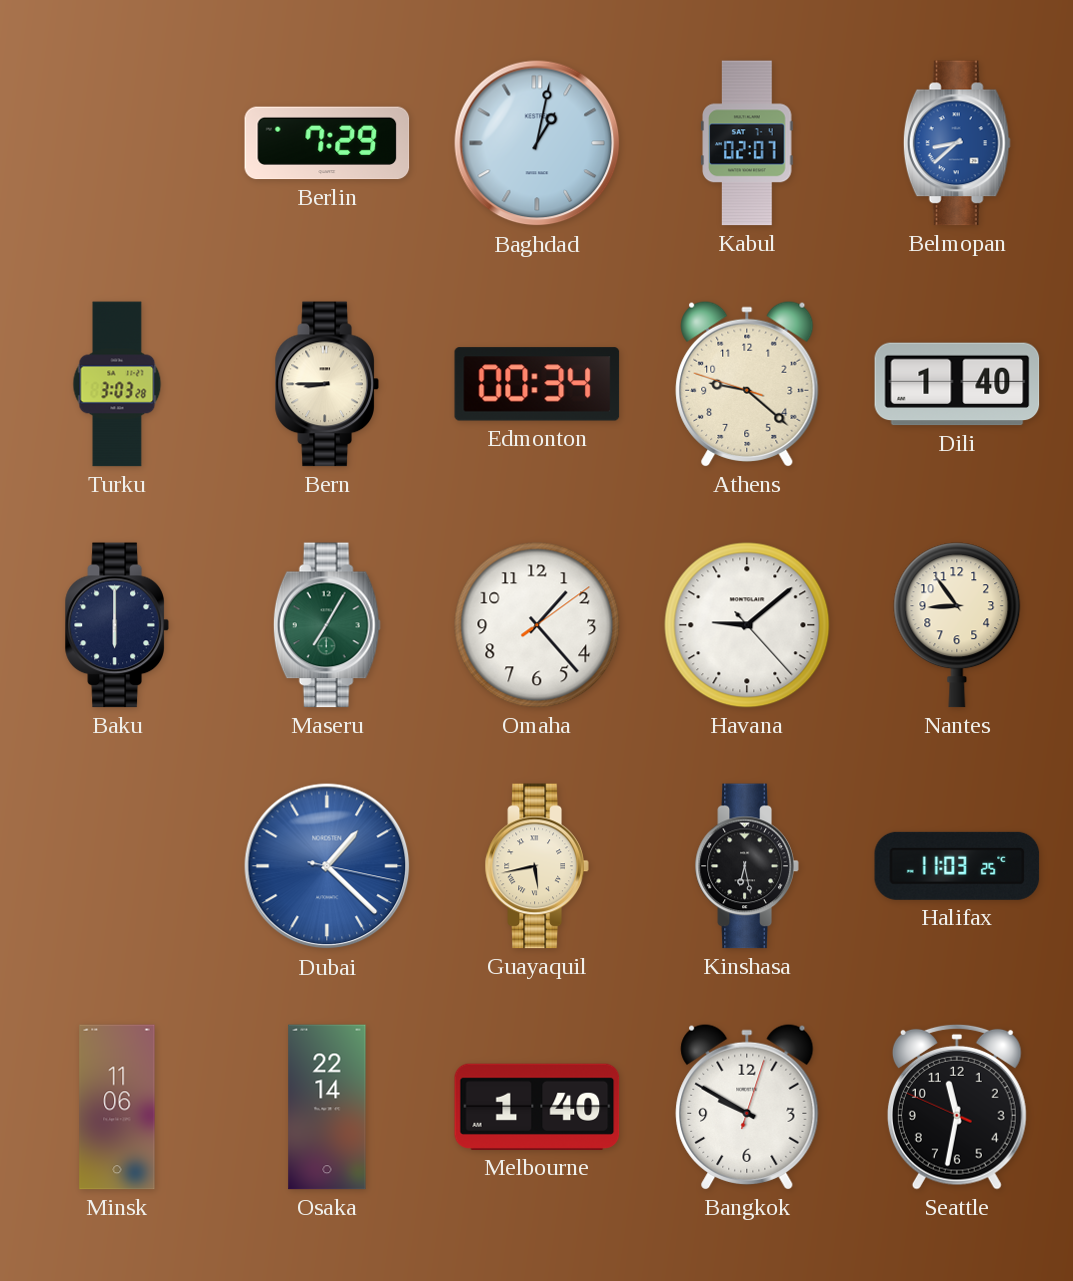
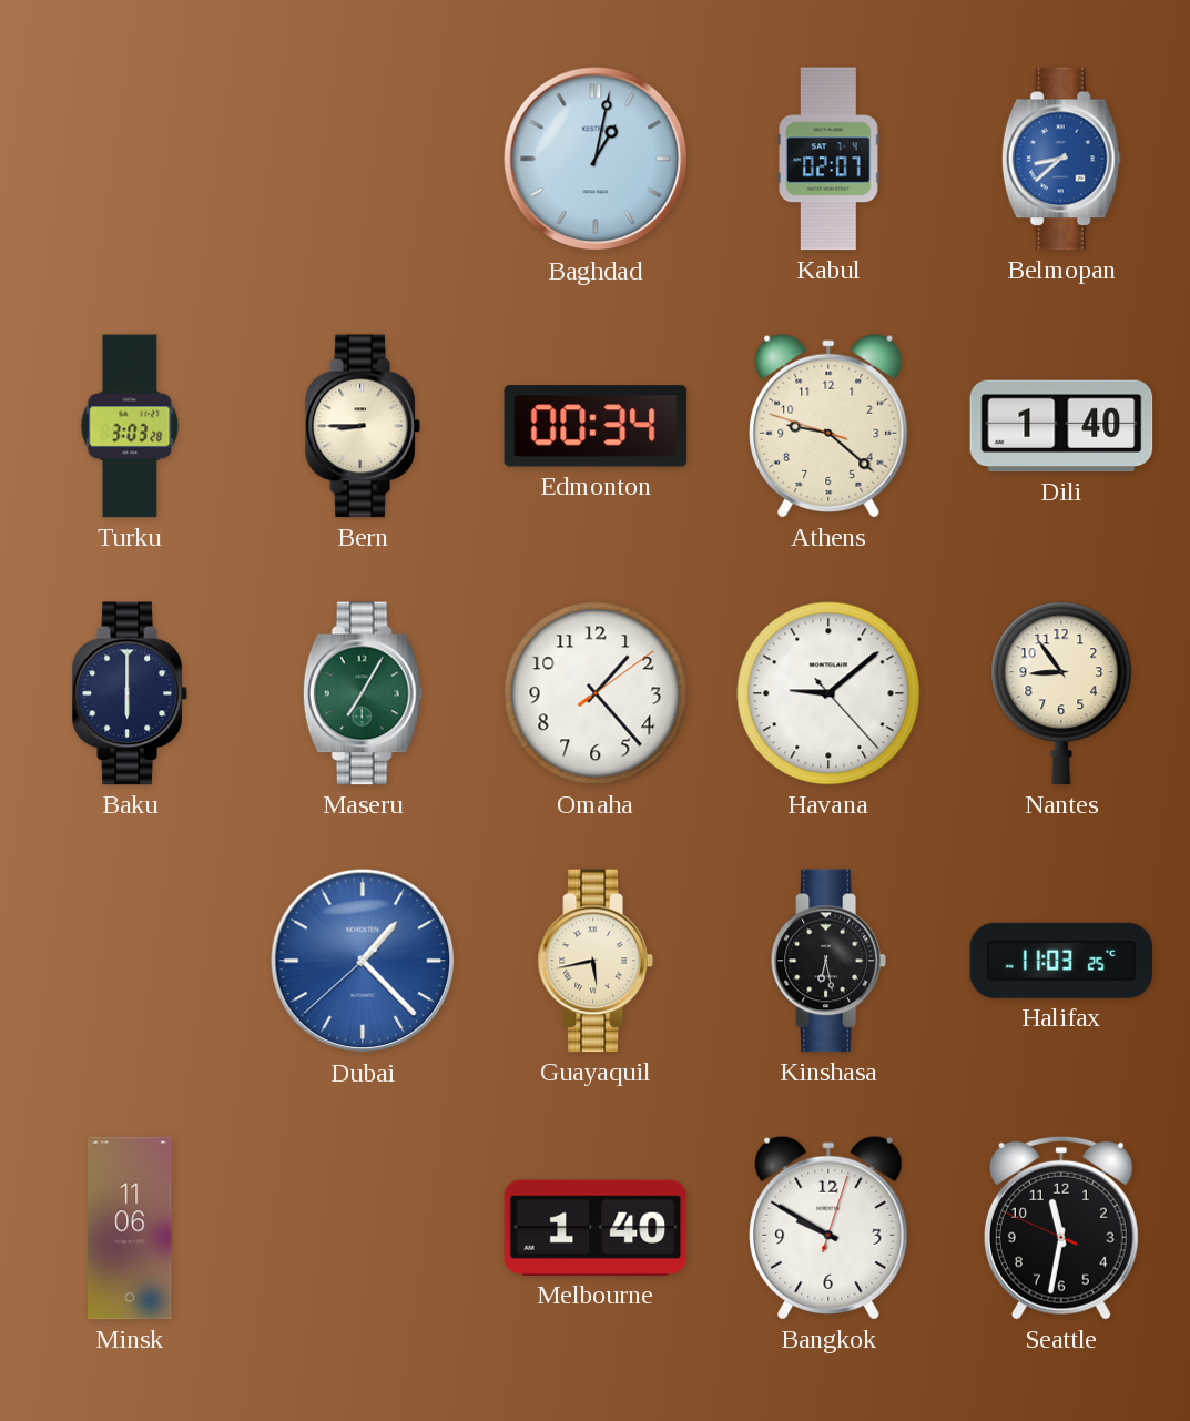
Berlin: 7:29 -> none (327, 143)
Dubai: 1:22:17 -> 1:22:38 (363, 961)
Osaka: 22:14 -> none (327, 1107)
